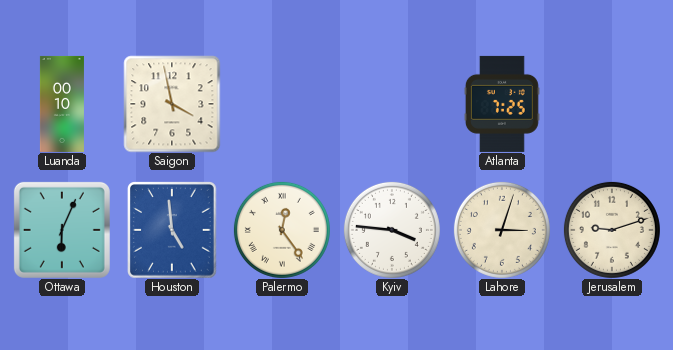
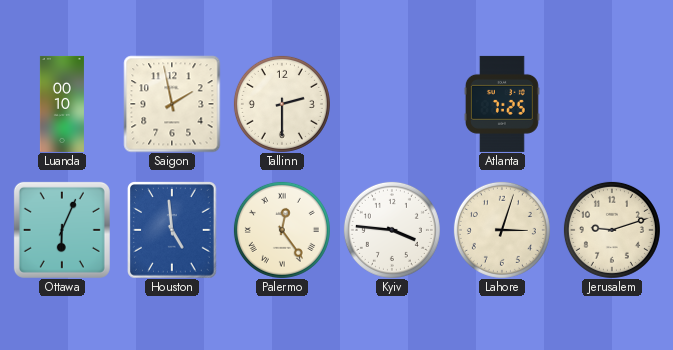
Saigon: 3:58 -> 1:58 (172, 104)
Tallinn: none -> 2:30 (282, 104)
